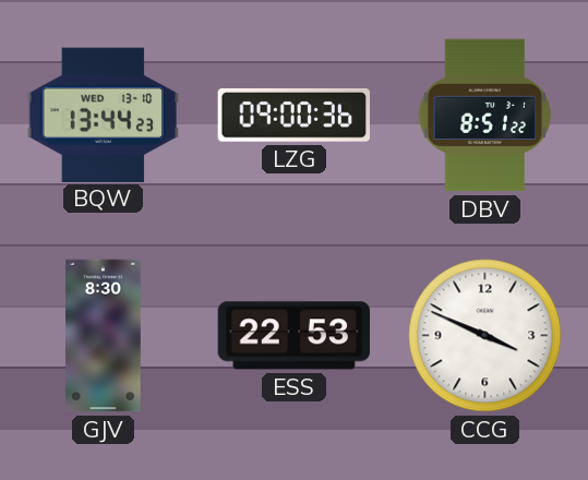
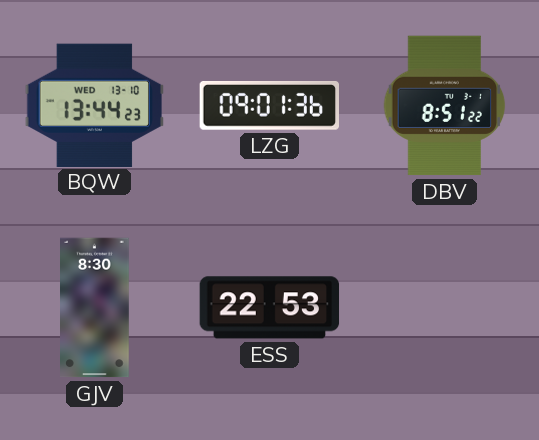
LZG: 09:00 -> 09:01 (269, 106)
CCG: 3:49 -> none (485, 336)
